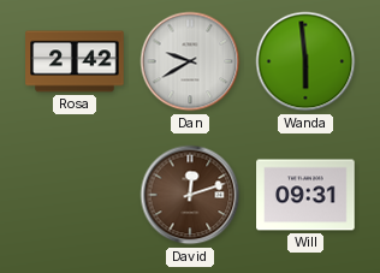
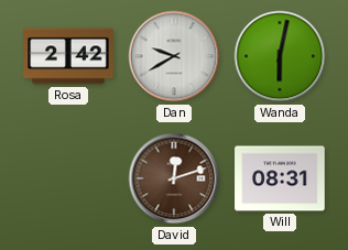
Wanda: 5:59 -> 6:02 (280, 56)
Will: 09:31 -> 08:31 (280, 178)
